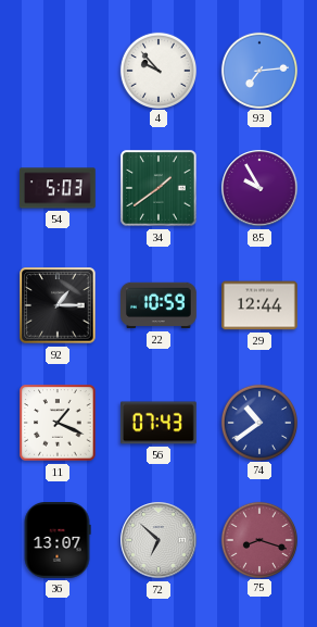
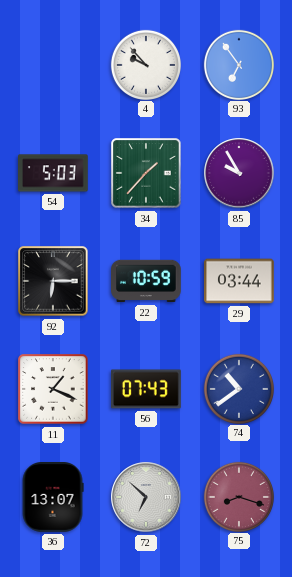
93: 7:14 -> 6:54 (238, 64)
34: 1:39 -> 1:37 (146, 173)
92: 1:15 -> 6:15 (53, 281)
29: 12:44 -> 03:44 (239, 281)
